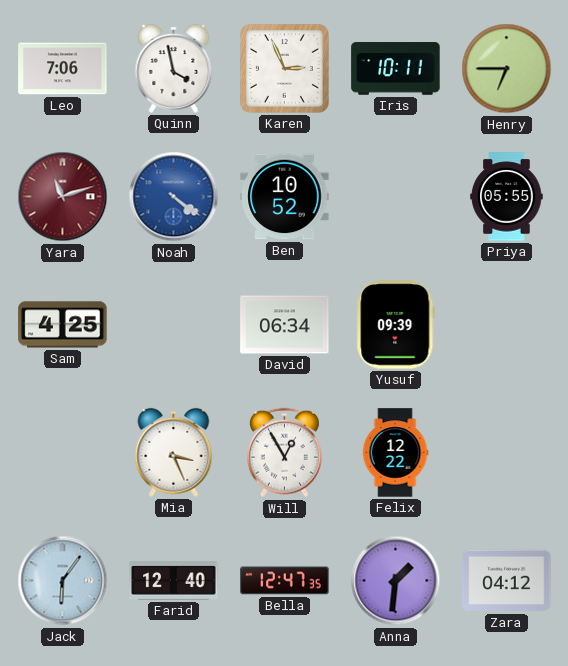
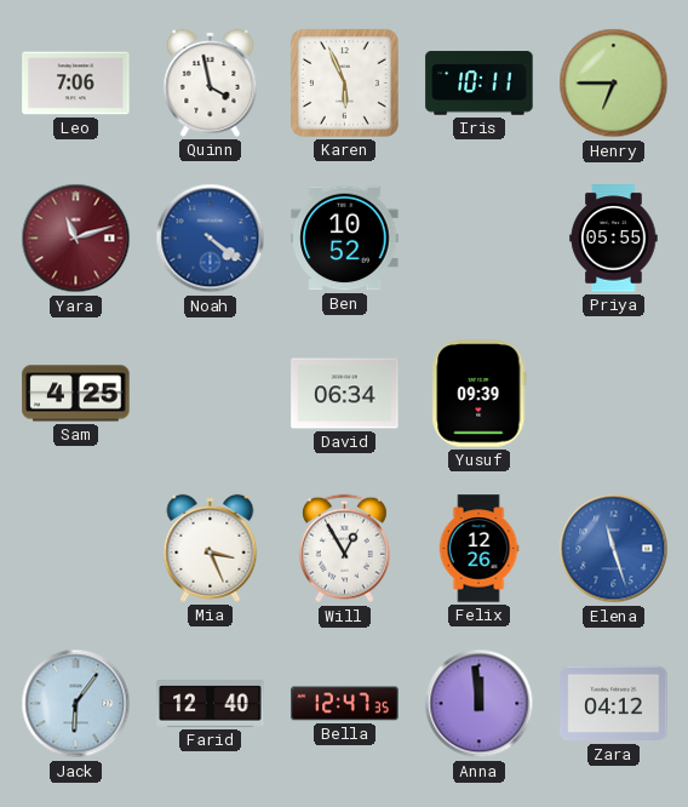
Karen: 2:56 -> 5:56 (344, 82)
Felix: 12:22 -> 12:26 (478, 549)
Elena: none -> 11:27 (614, 549)
Anna: 1:31 -> 11:59 (480, 704)
